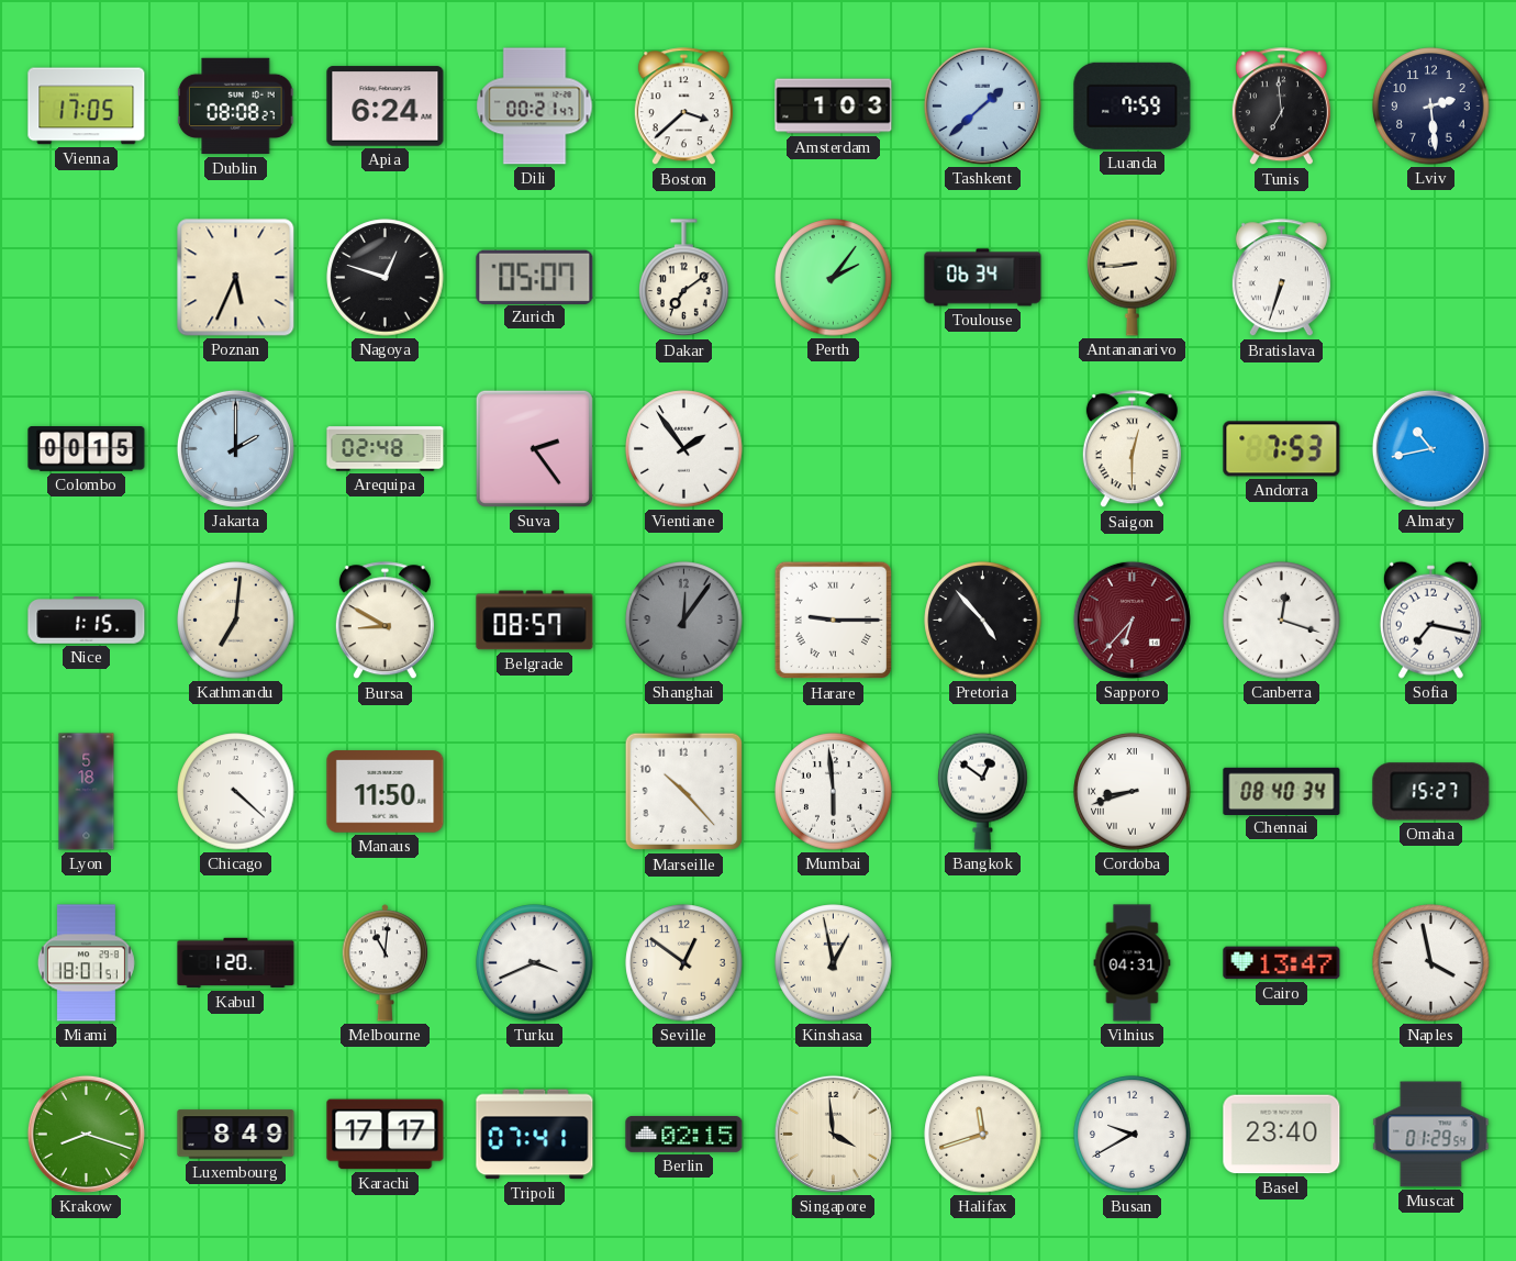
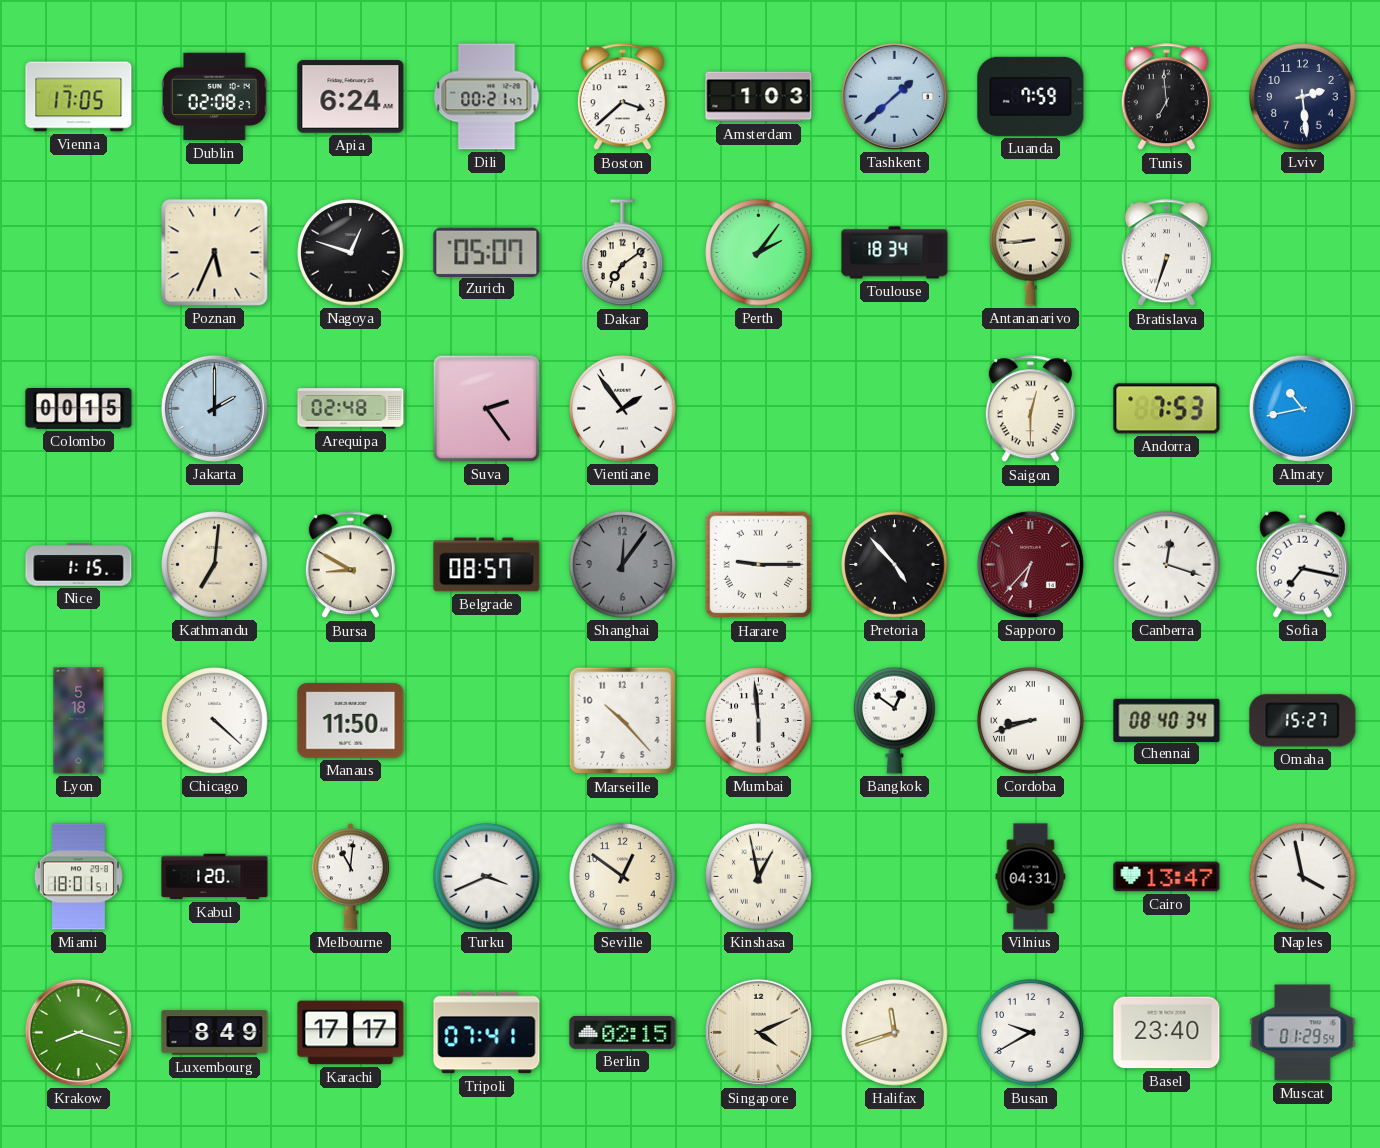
Dublin: 08:08 -> 02:08 (214, 97)
Toulouse: 06:34 -> 18:34 (895, 253)
Singapore: 3:59 -> 4:11 (758, 1032)
